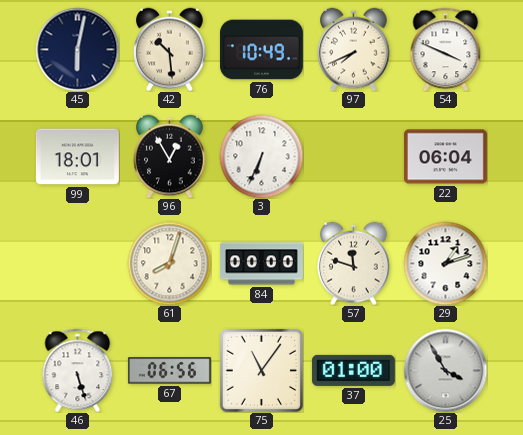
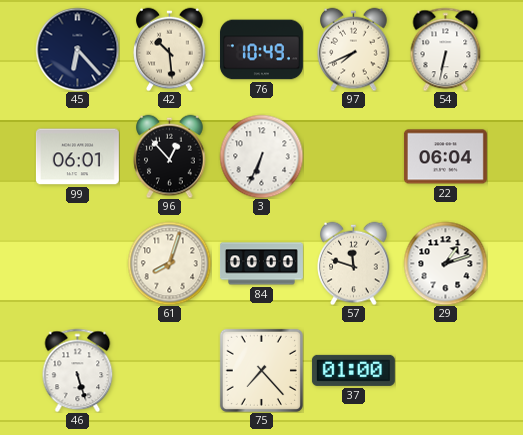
45: 6:02 -> 6:23 (77, 49)
54: 3:49 -> 6:32 (446, 49)
99: 18:01 -> 06:01 (77, 157)
96: 12:55 -> 12:53 (170, 156)
67: 06:56 -> none (169, 371)
75: 11:06 -> 7:23 (261, 370)
25: 3:55 -> none (445, 370)
